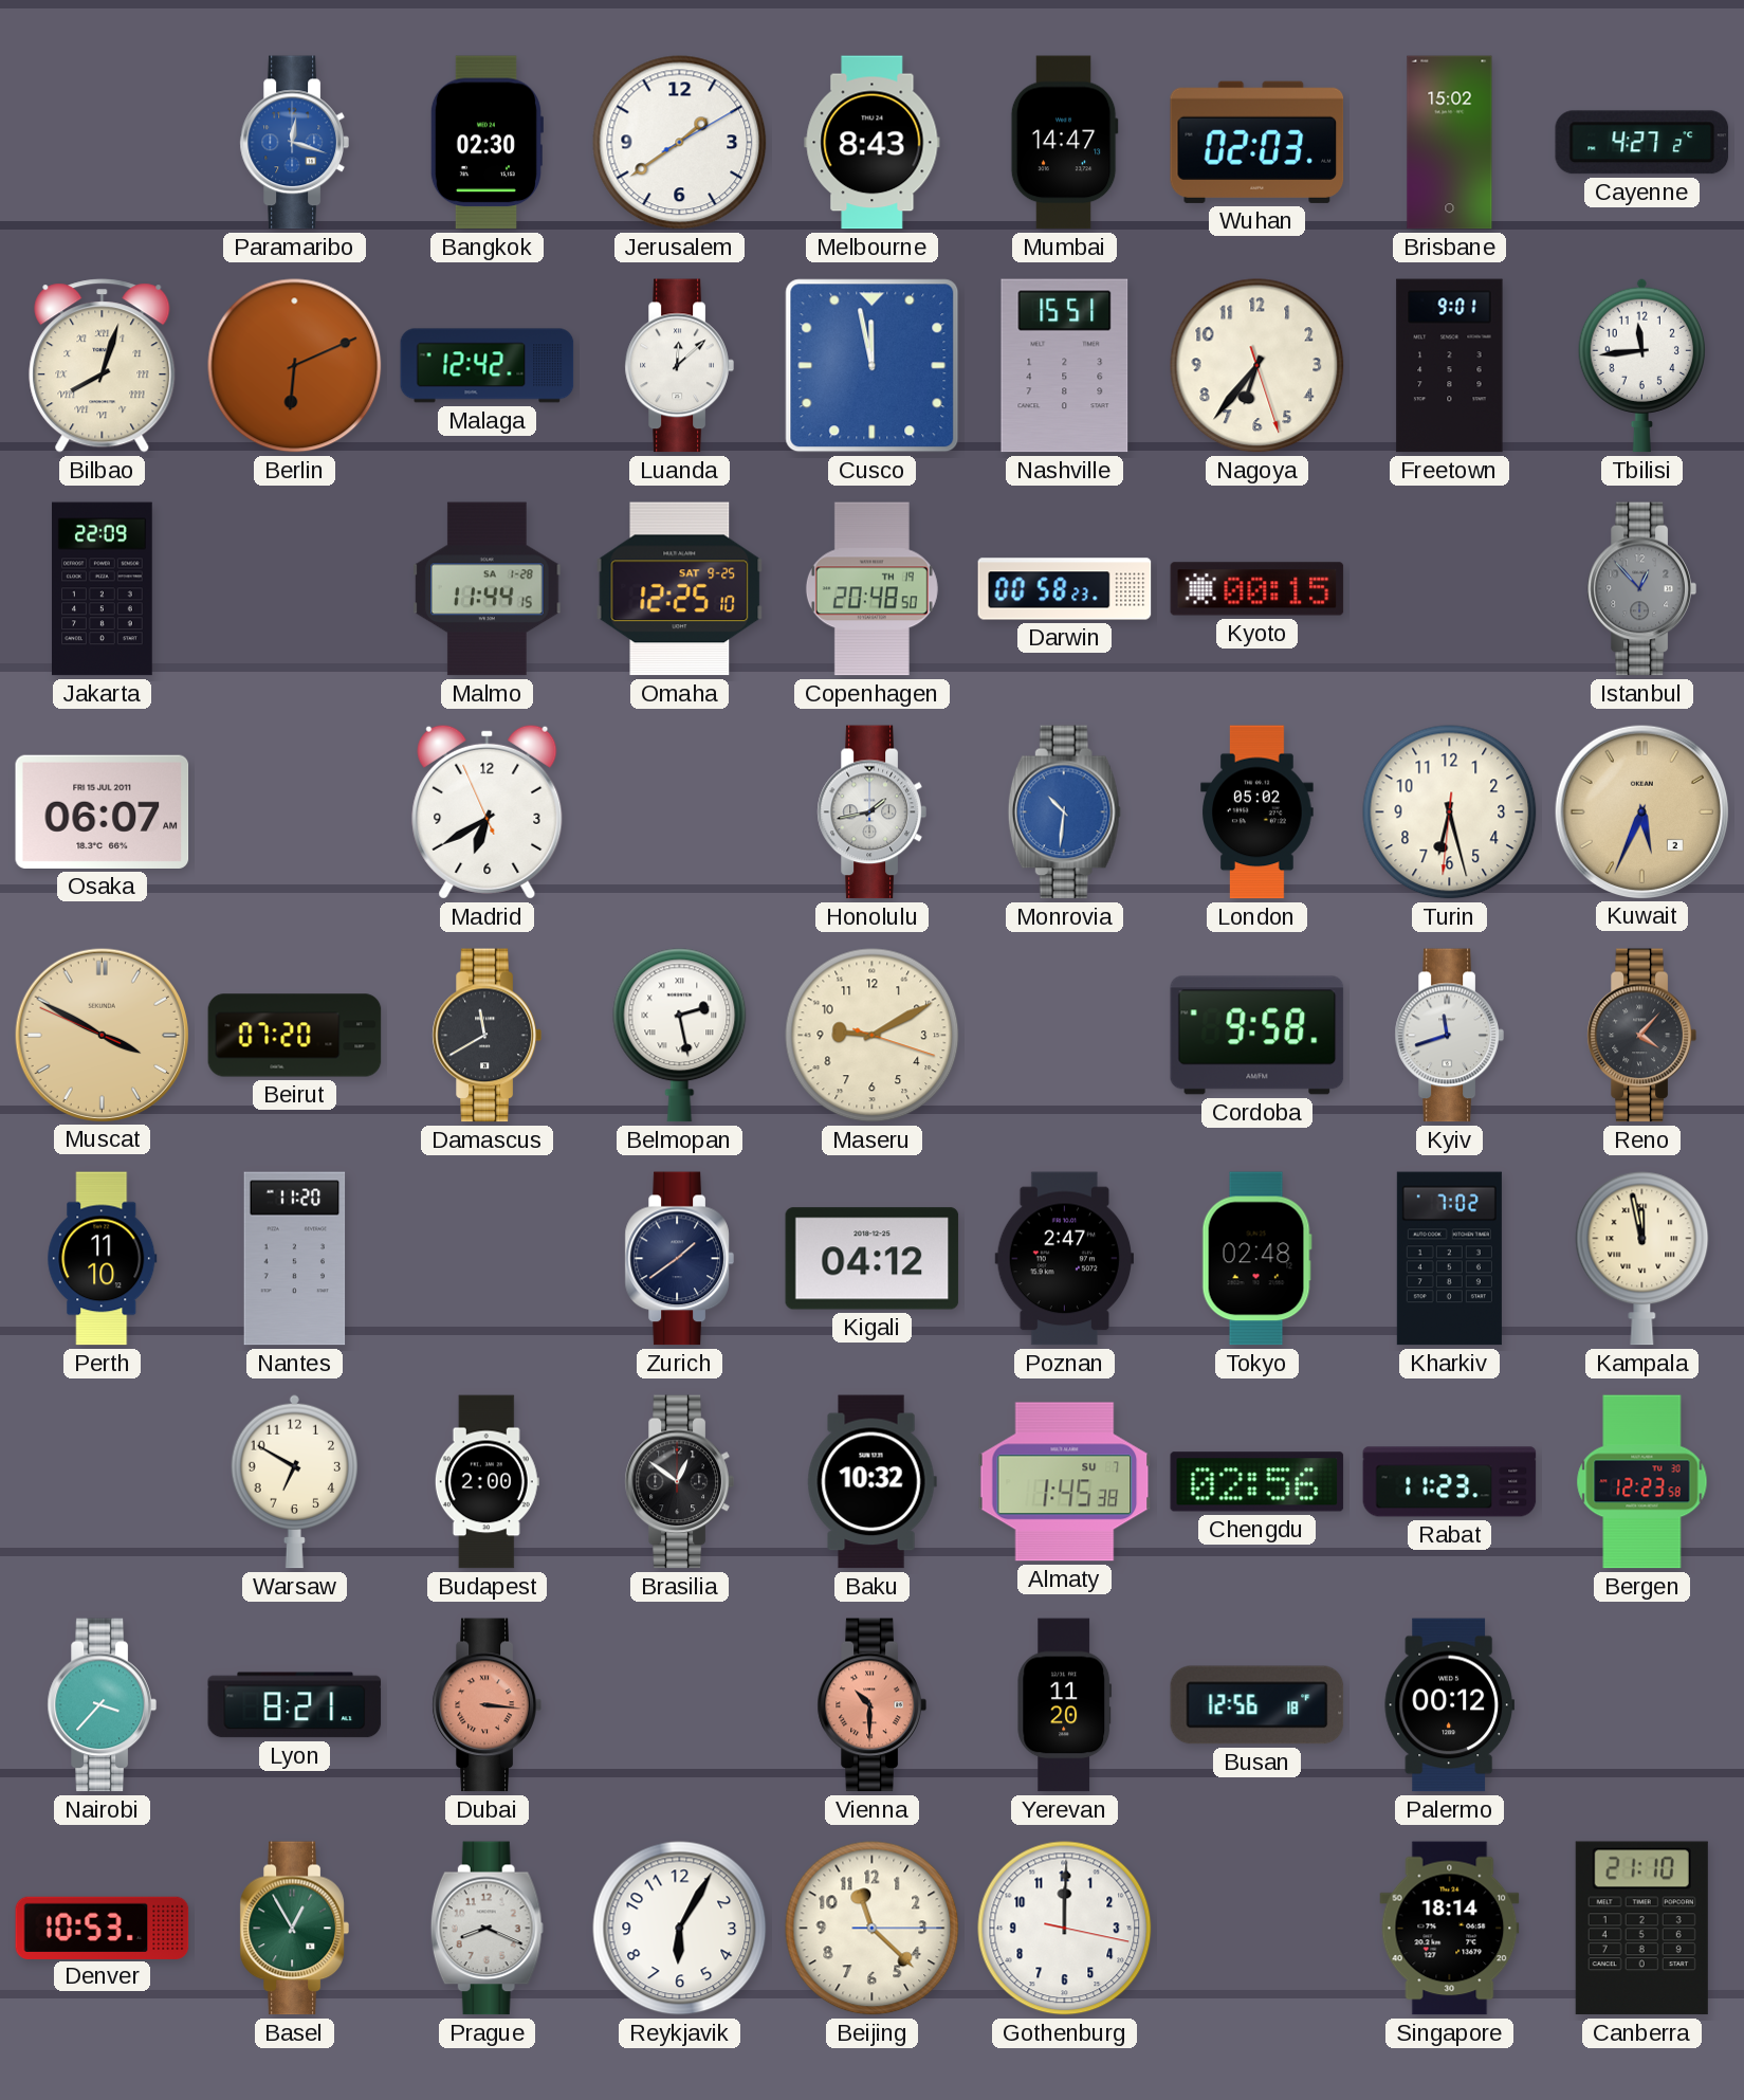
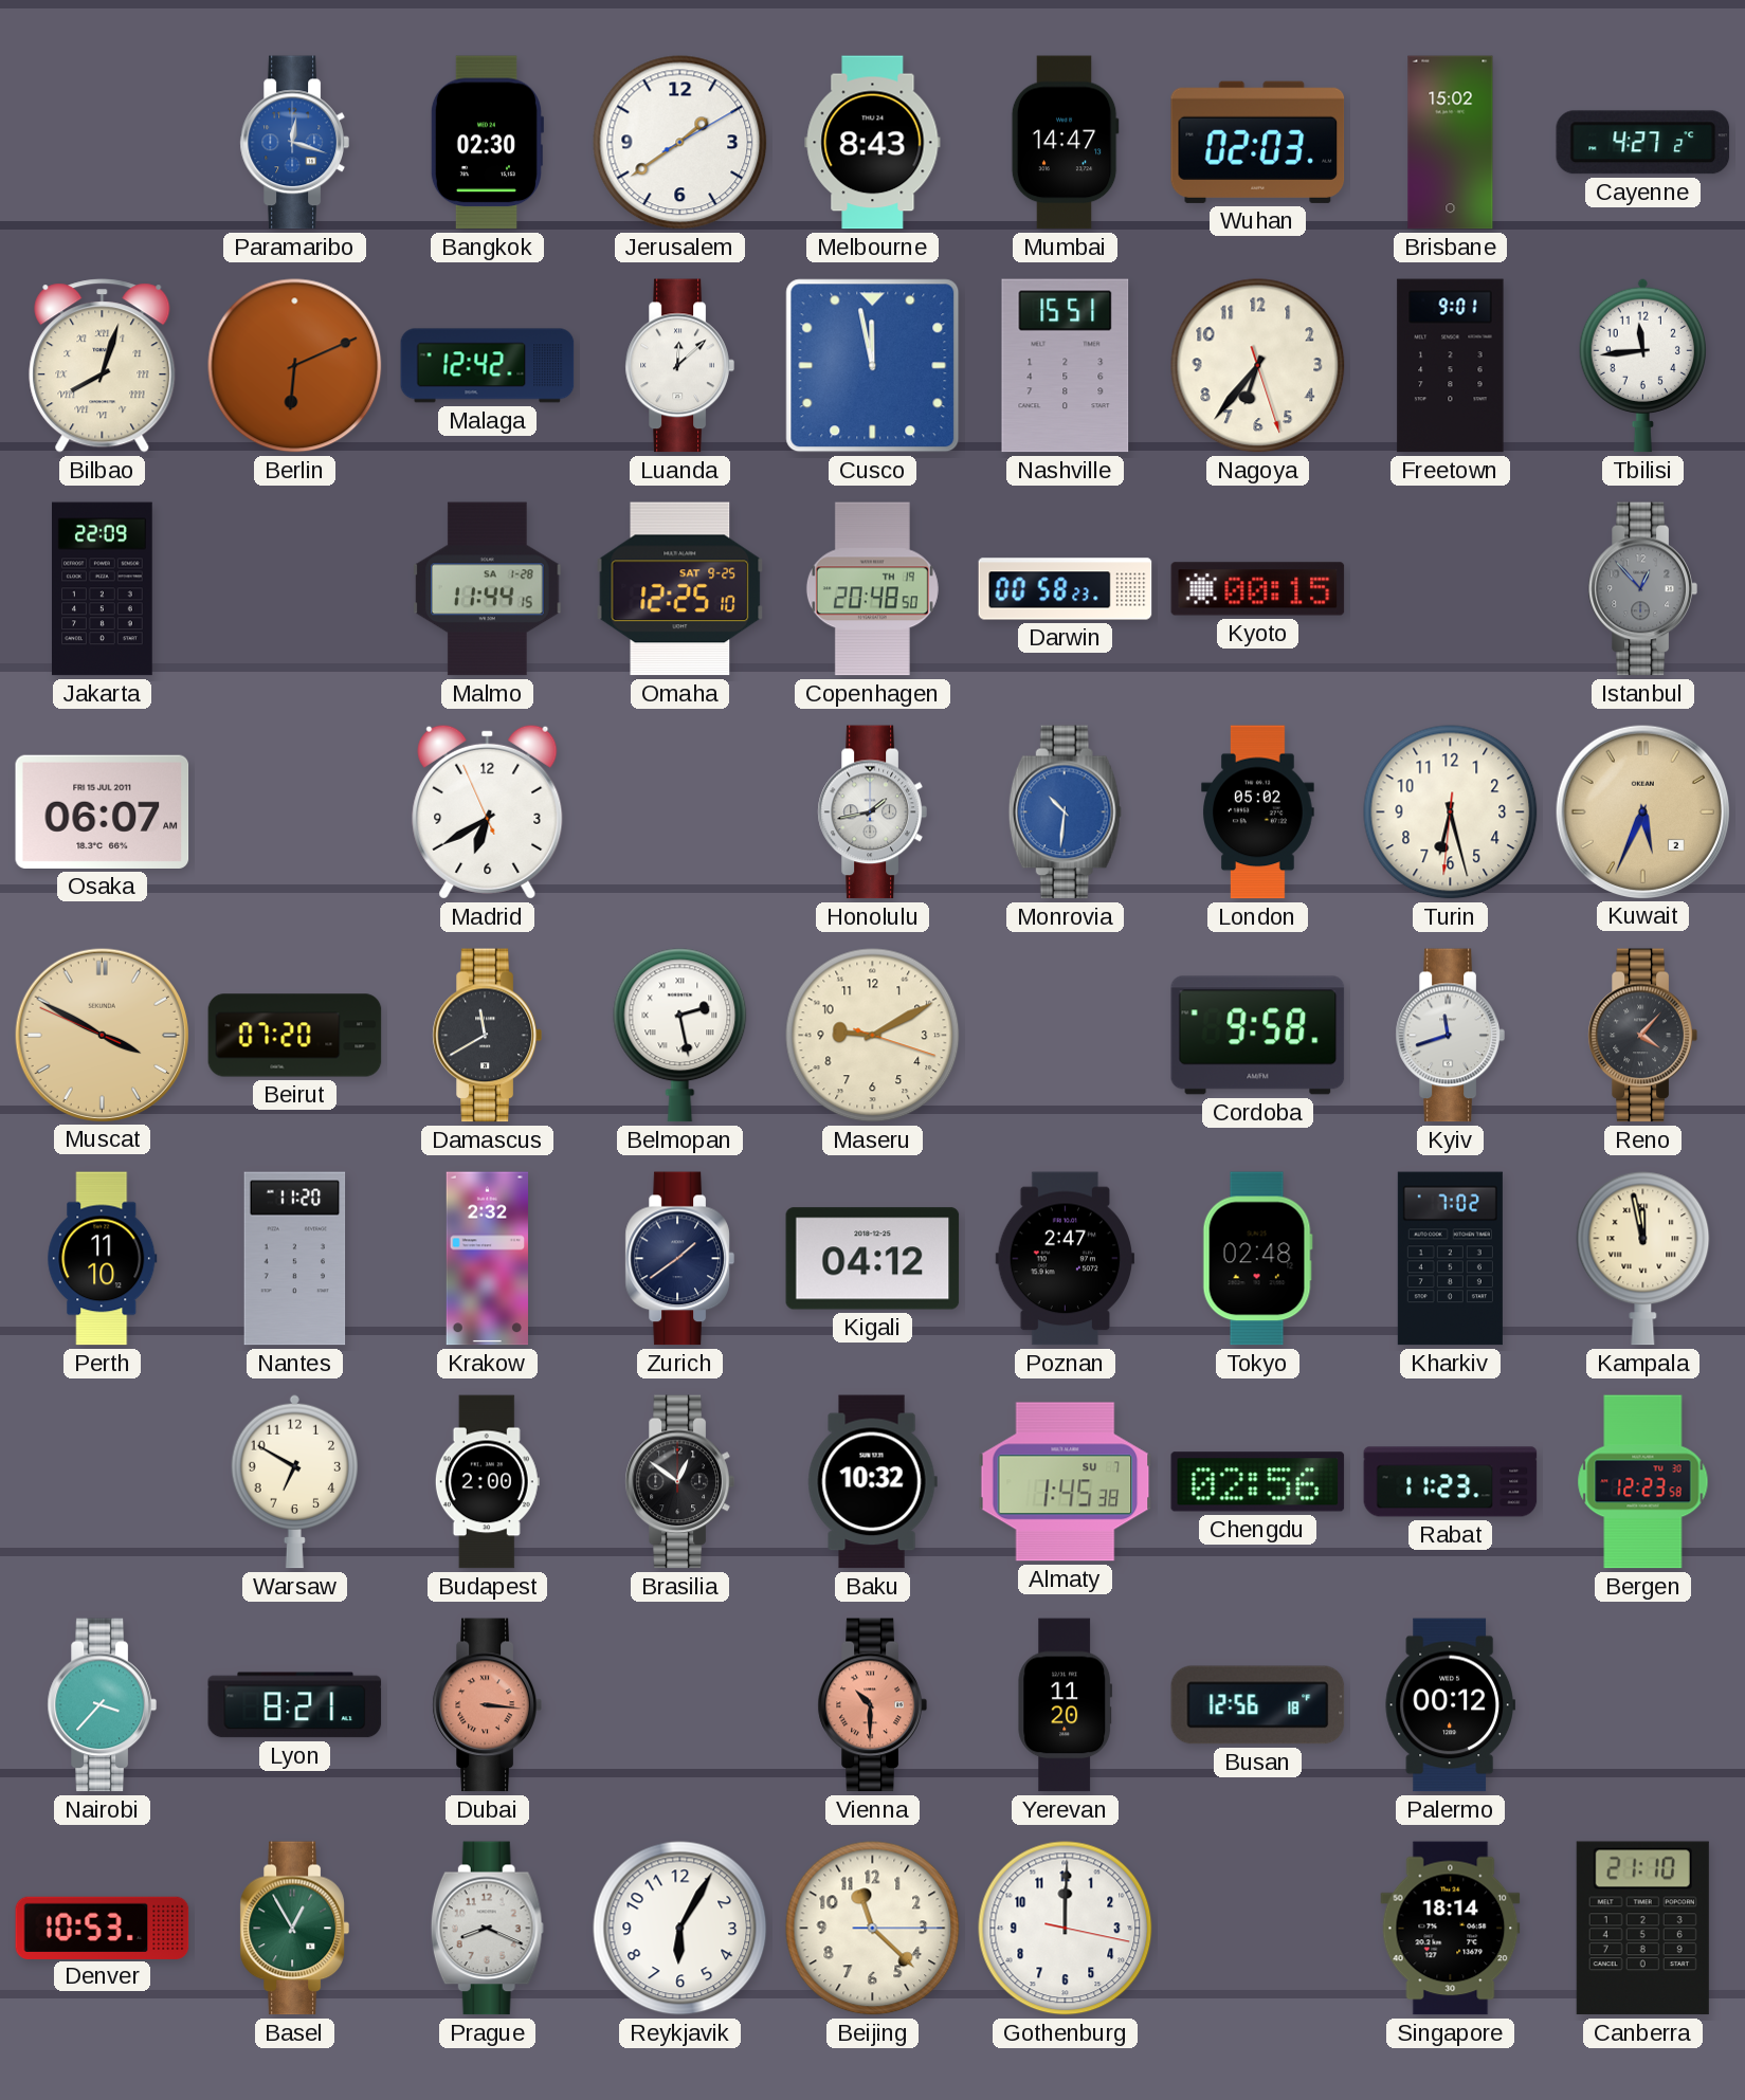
Krakow: none -> 2:32 (487, 1259)
